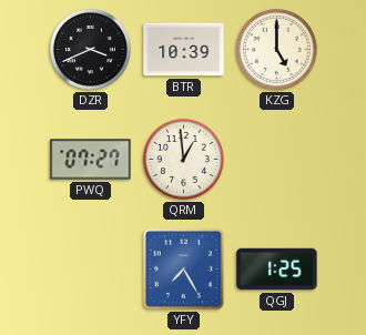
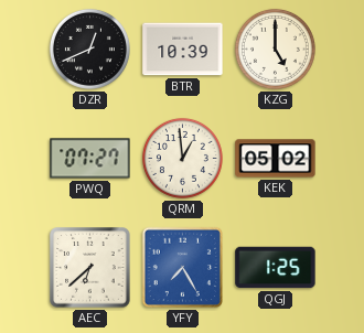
DZR: 3:41 -> 12:41 (89, 49)
KEK: none -> 05:02 (276, 159)
AEC: none -> 6:38 (90, 268)
